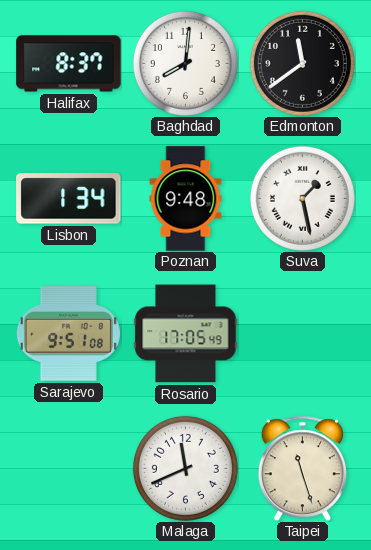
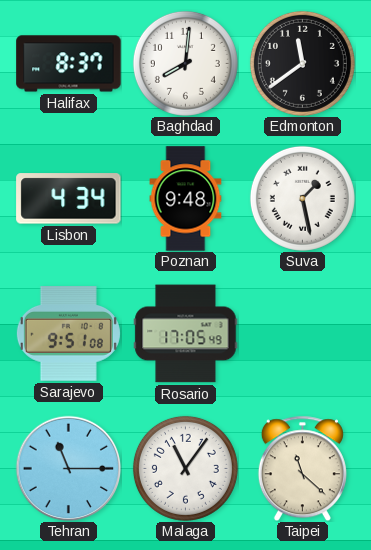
Lisbon: 1:34 -> 4:34 (69, 199)
Tehran: none -> 11:15 (68, 468)
Malaga: 11:41 -> 11:06 (185, 468)
Taipei: 11:27 -> 11:22 (302, 468)
